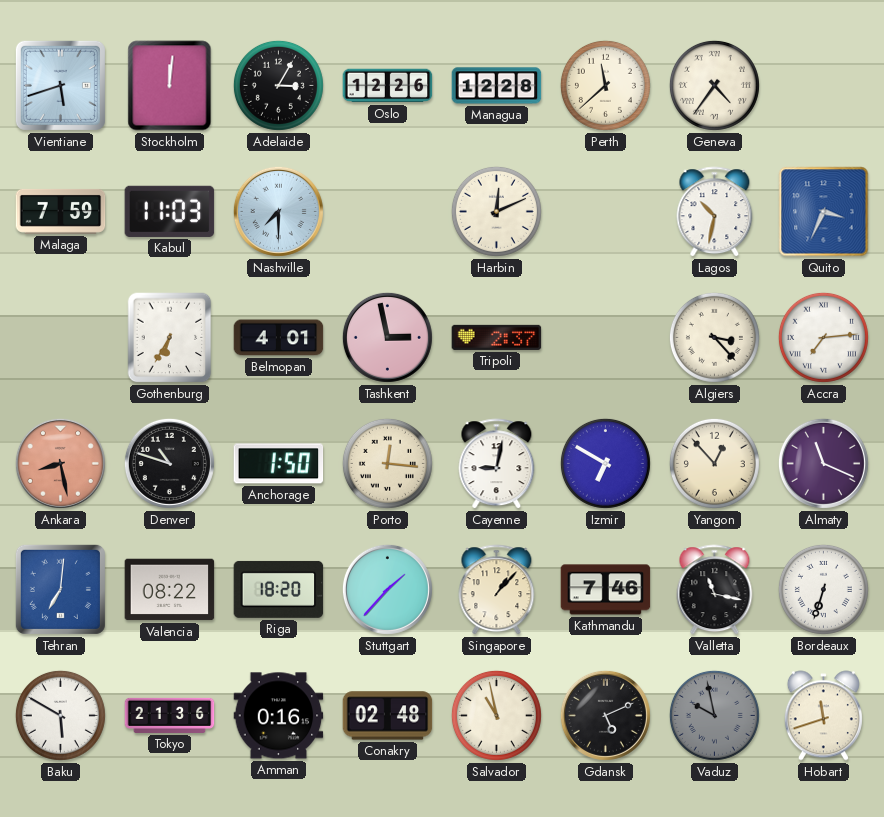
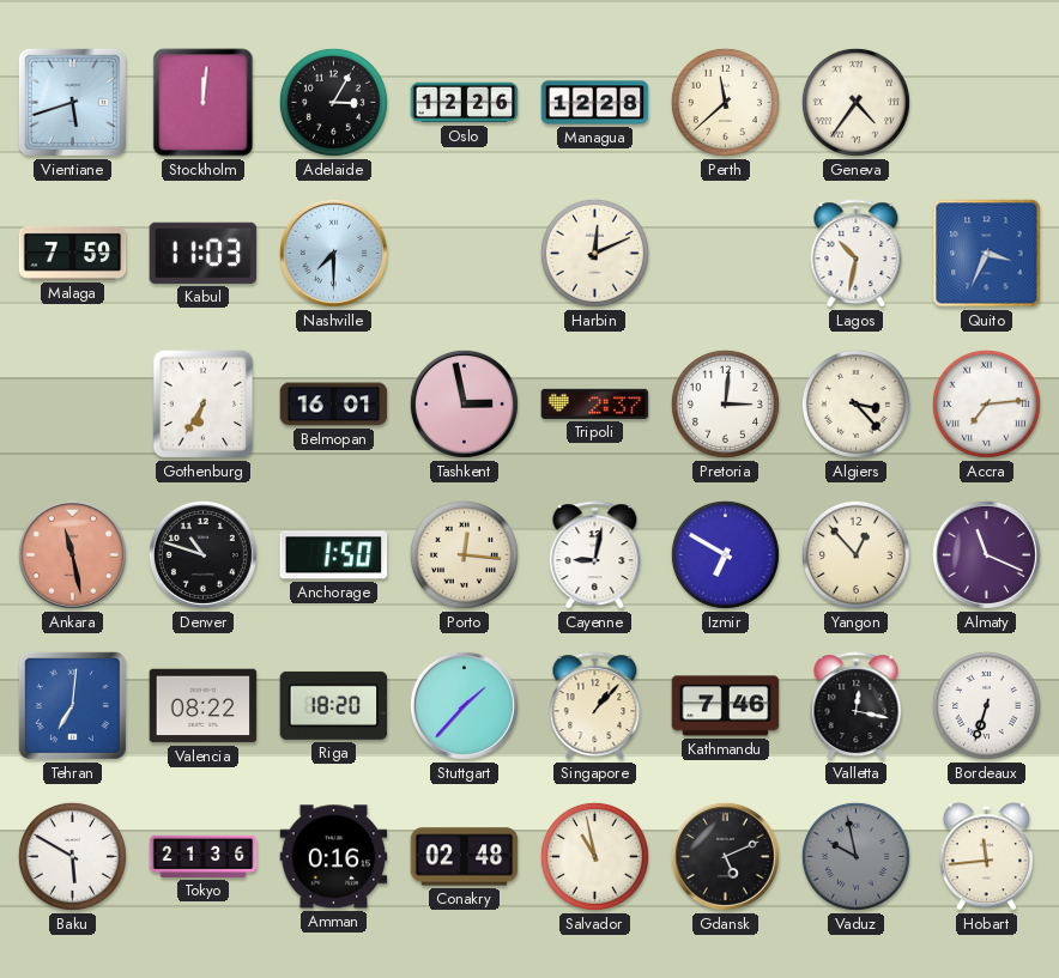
Belmopan: 4:01 -> 16:01 (334, 405)
Pretoria: none -> 3:01 (725, 403)
Ankara: 8:28 -> 11:28 (72, 554)
Valletta: 11:17 -> 12:17 (857, 706)
Hobart: 11:42 -> 11:44 (986, 857)
